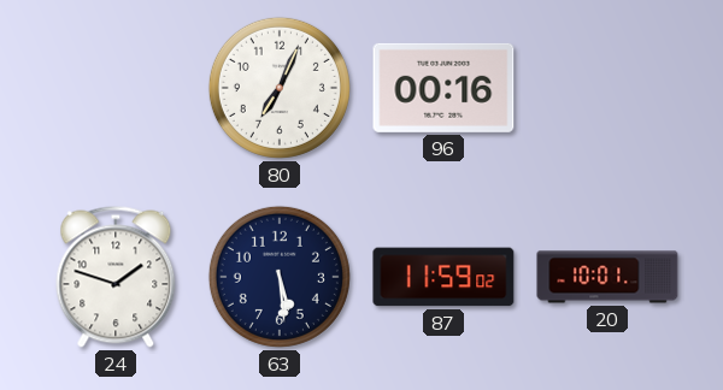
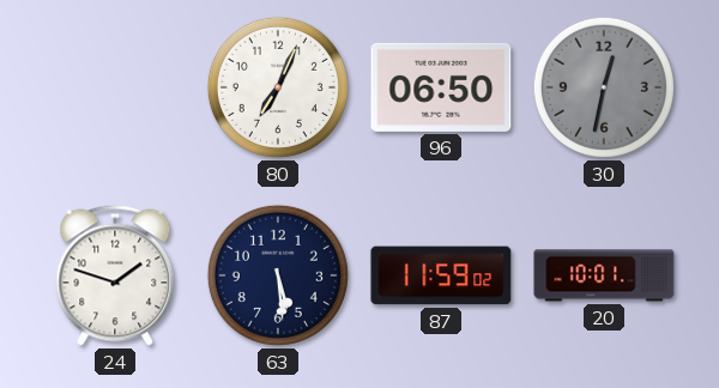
96: 00:16 -> 06:50 (441, 87)
30: none -> 12:32 (604, 87)
